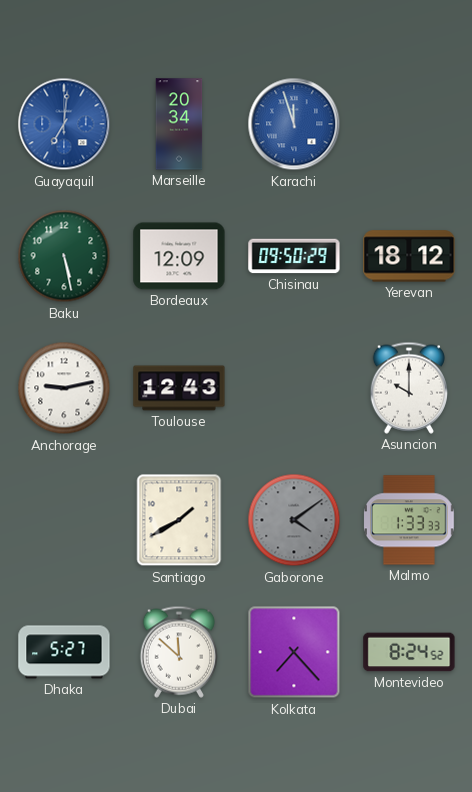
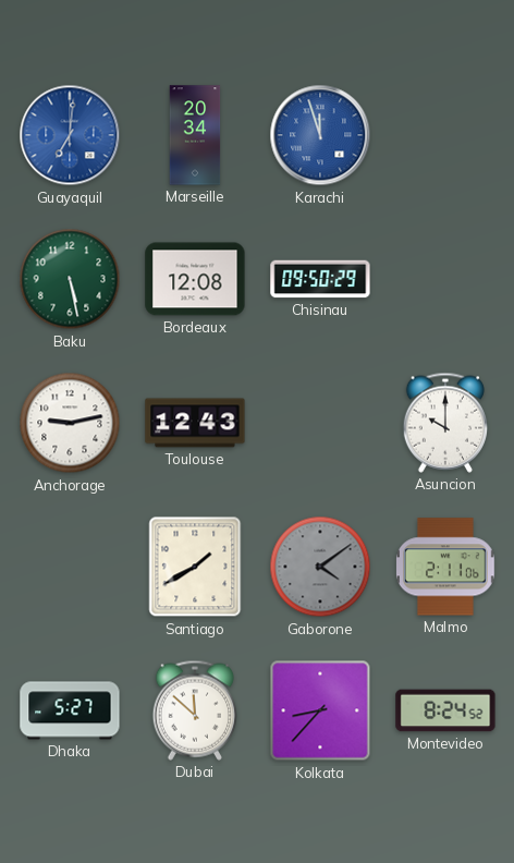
Bordeaux: 12:09 -> 12:08 (195, 279)
Yerevan: 18:12 -> none (409, 256)
Malmo: 1:33 -> 2:11 (446, 567)
Kolkata: 7:23 -> 8:37 (320, 710)
